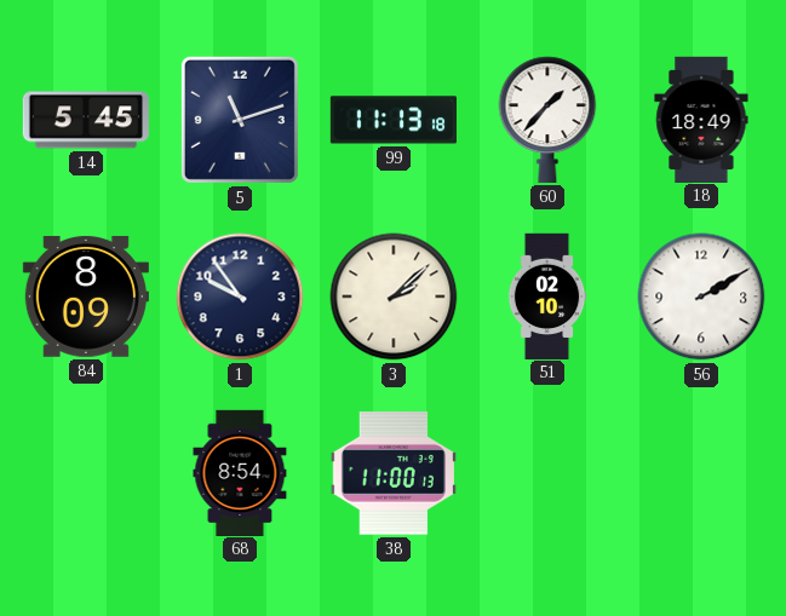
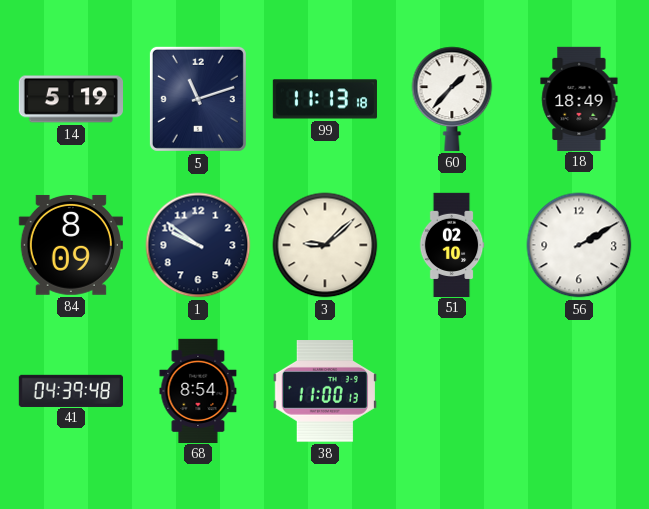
14: 5:45 -> 5:19 (70, 99)
1: 9:54 -> 9:51 (198, 245)
3: 2:08 -> 9:08 (325, 245)
41: none -> 04:39 (71, 390)
